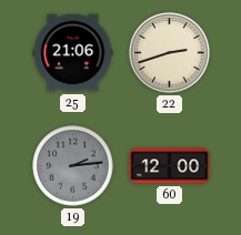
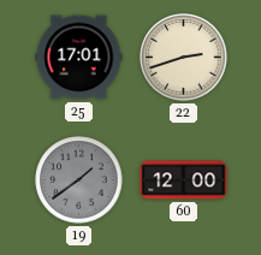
25: 21:06 -> 17:01 (79, 58)
19: 2:14 -> 1:39 (79, 180)
